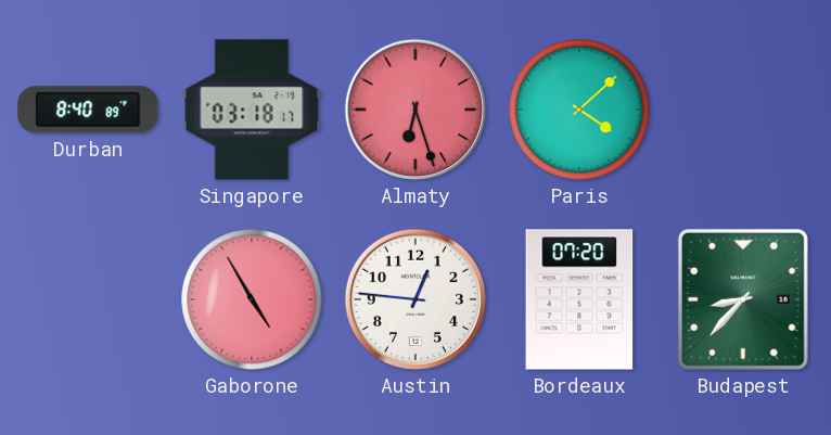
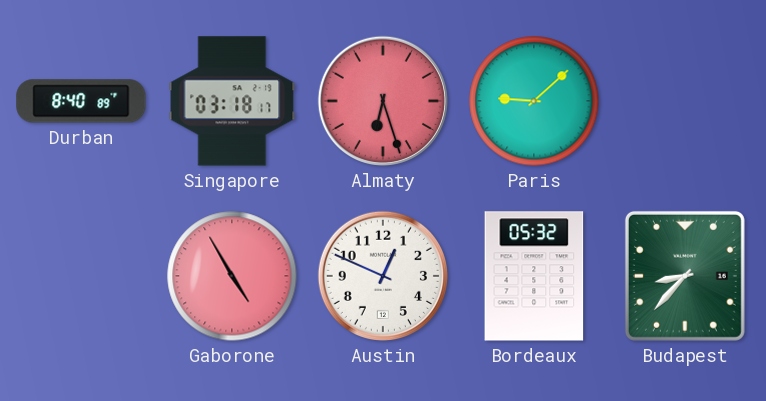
Paris: 4:08 -> 9:08 (534, 101)
Austin: 12:46 -> 12:49 (383, 276)
Bordeaux: 07:20 -> 05:32 (534, 276)
